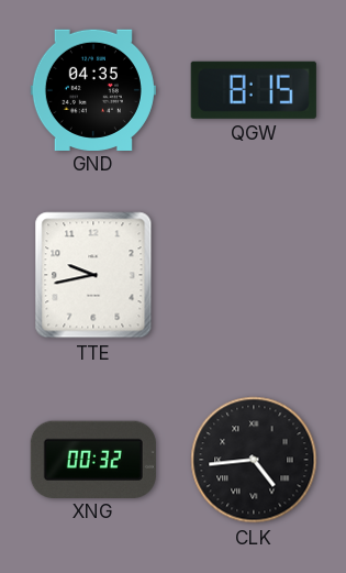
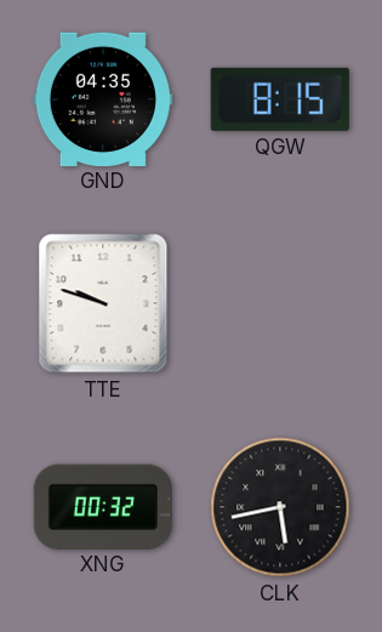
TTE: 9:43 -> 9:48 (103, 303)
CLK: 4:44 -> 5:43 (280, 507)
